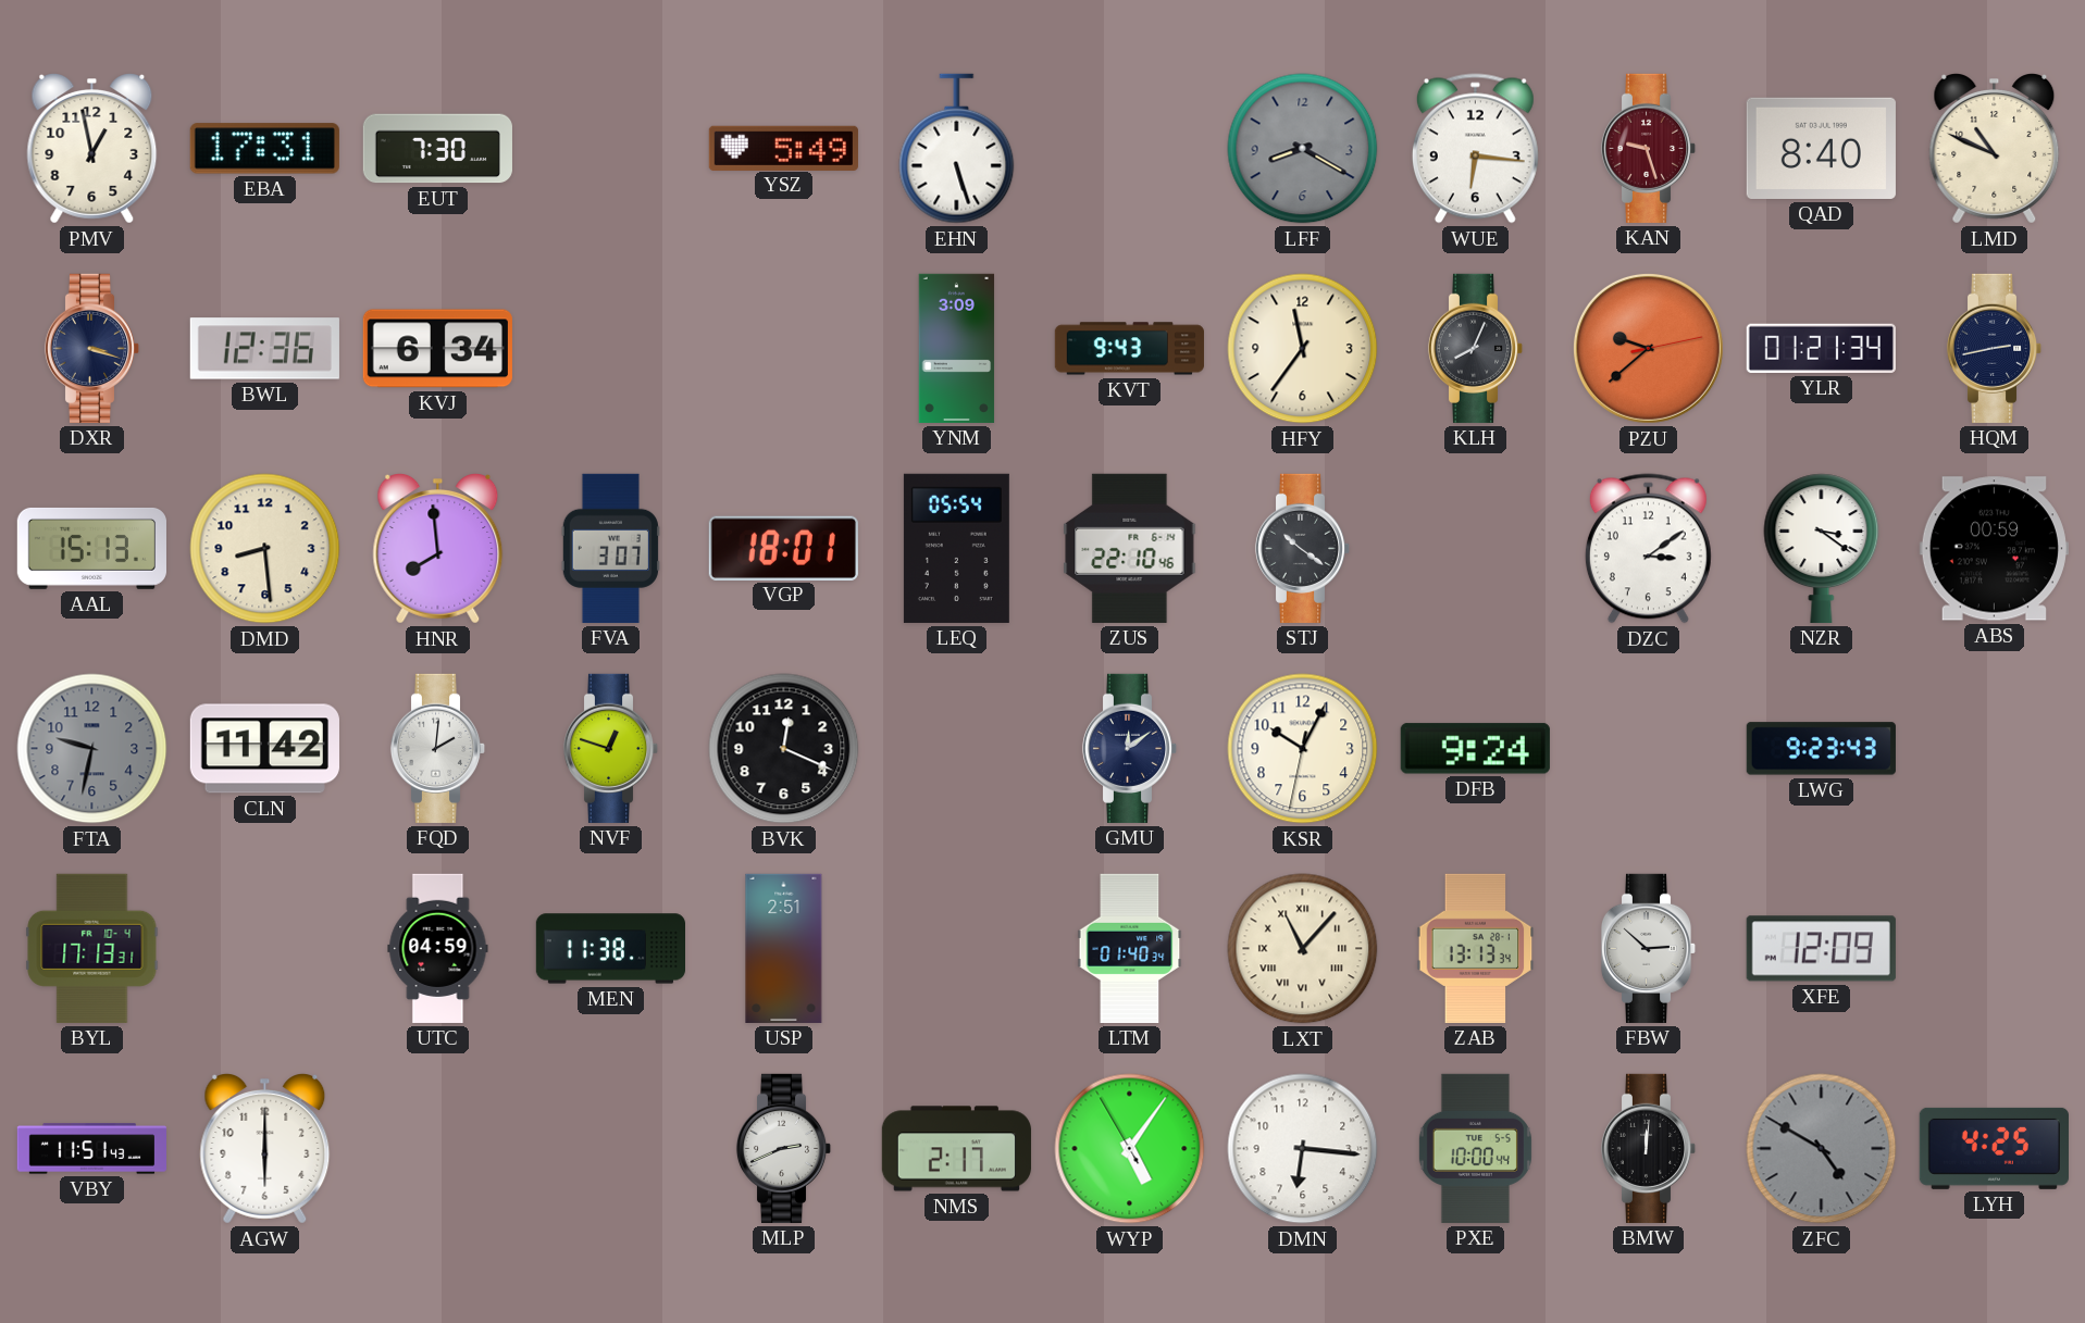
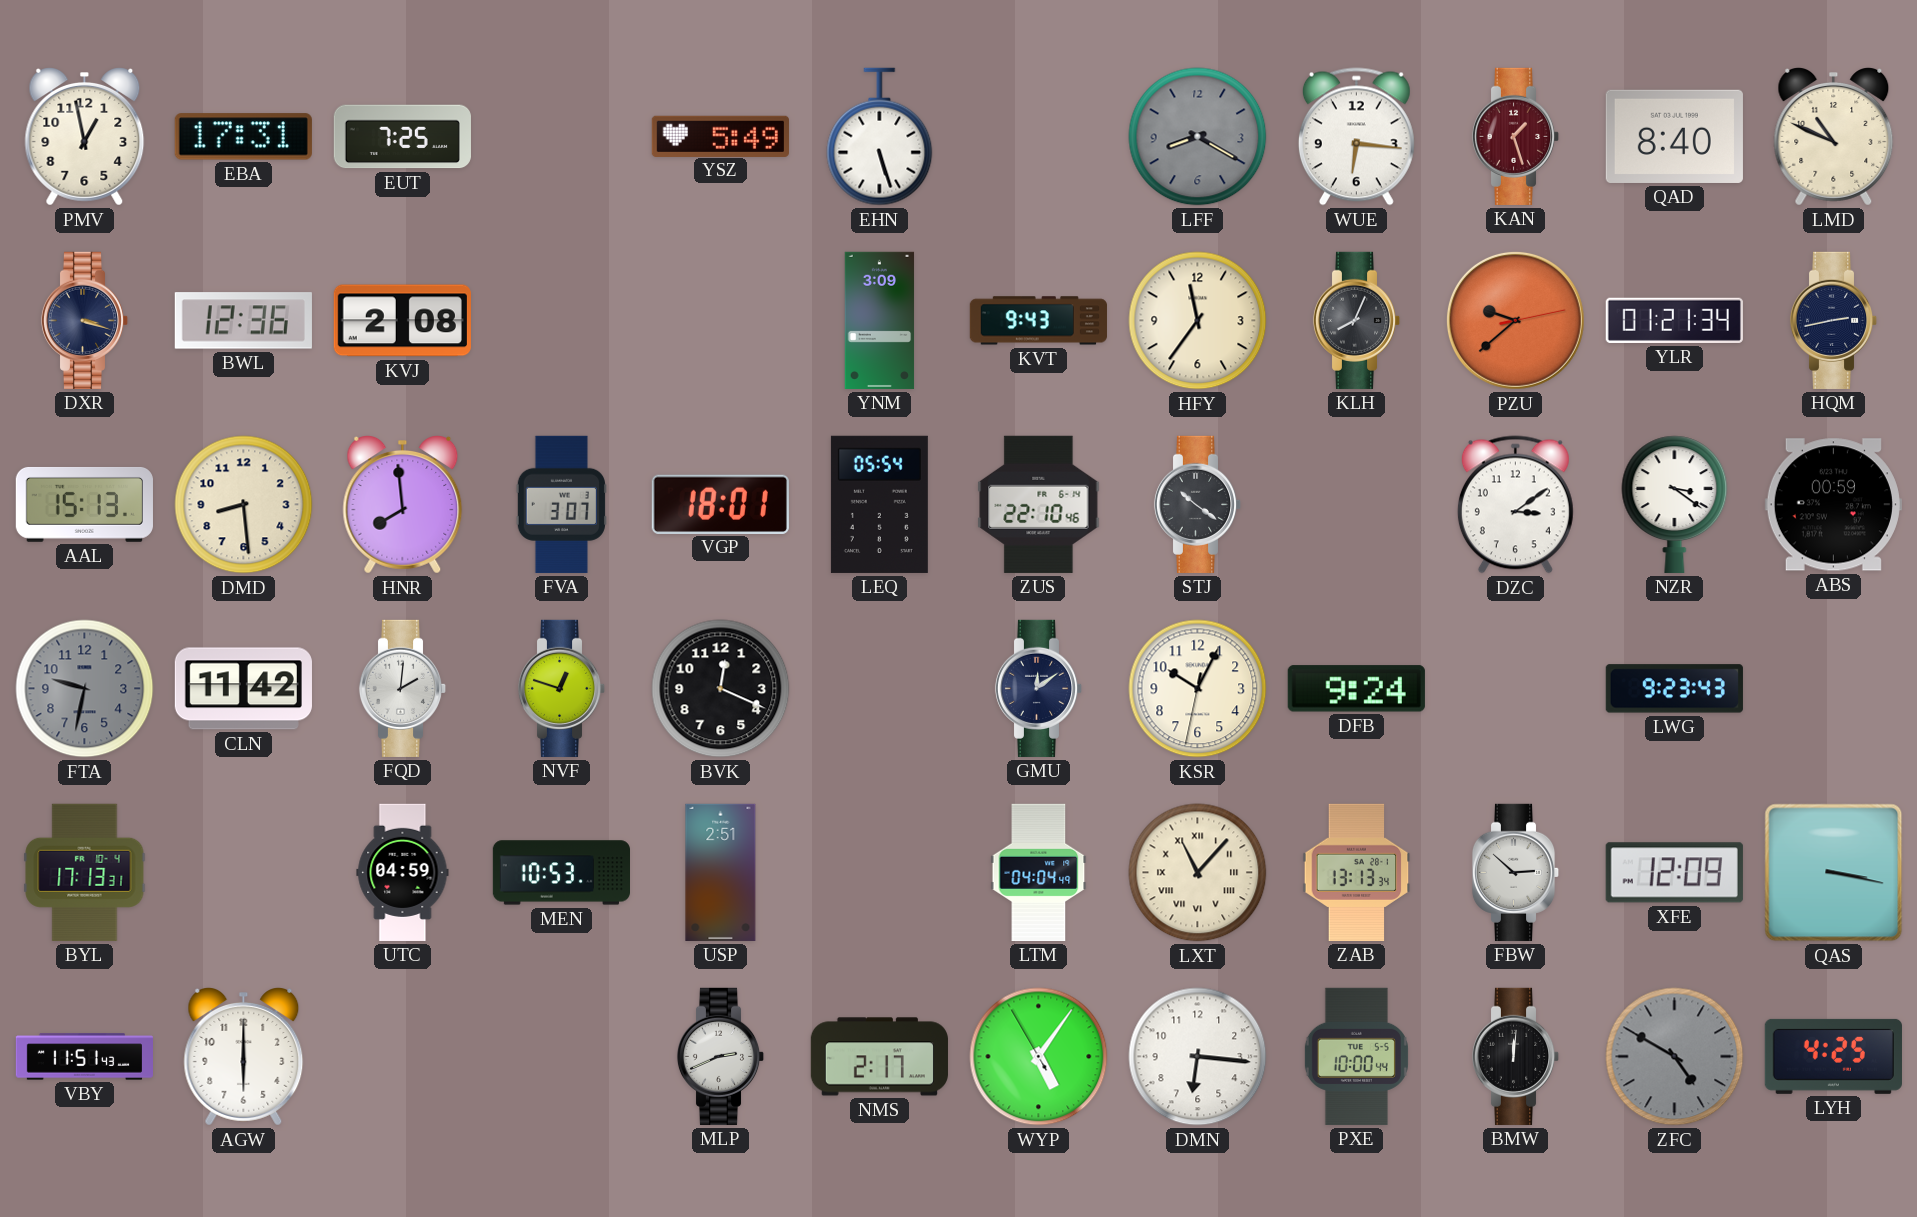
EUT: 7:30 -> 7:25 (402, 137)
KAN: 9:27 -> 1:27 (1516, 136)
KVJ: 6:34 -> 2:08 (402, 321)
MEN: 11:38 -> 10:53 (561, 873)
LTM: 01:40 -> 04:04 (1039, 872)
QAS: none -> 3:17 (1834, 873)
